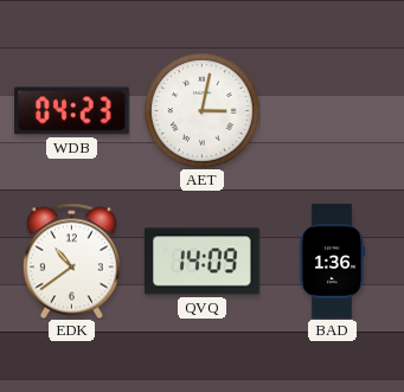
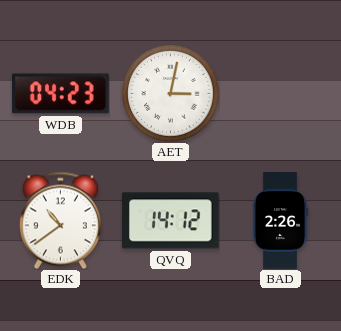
QVQ: 14:09 -> 14:12 (171, 221)
BAD: 1:36 -> 2:26 (279, 221)
